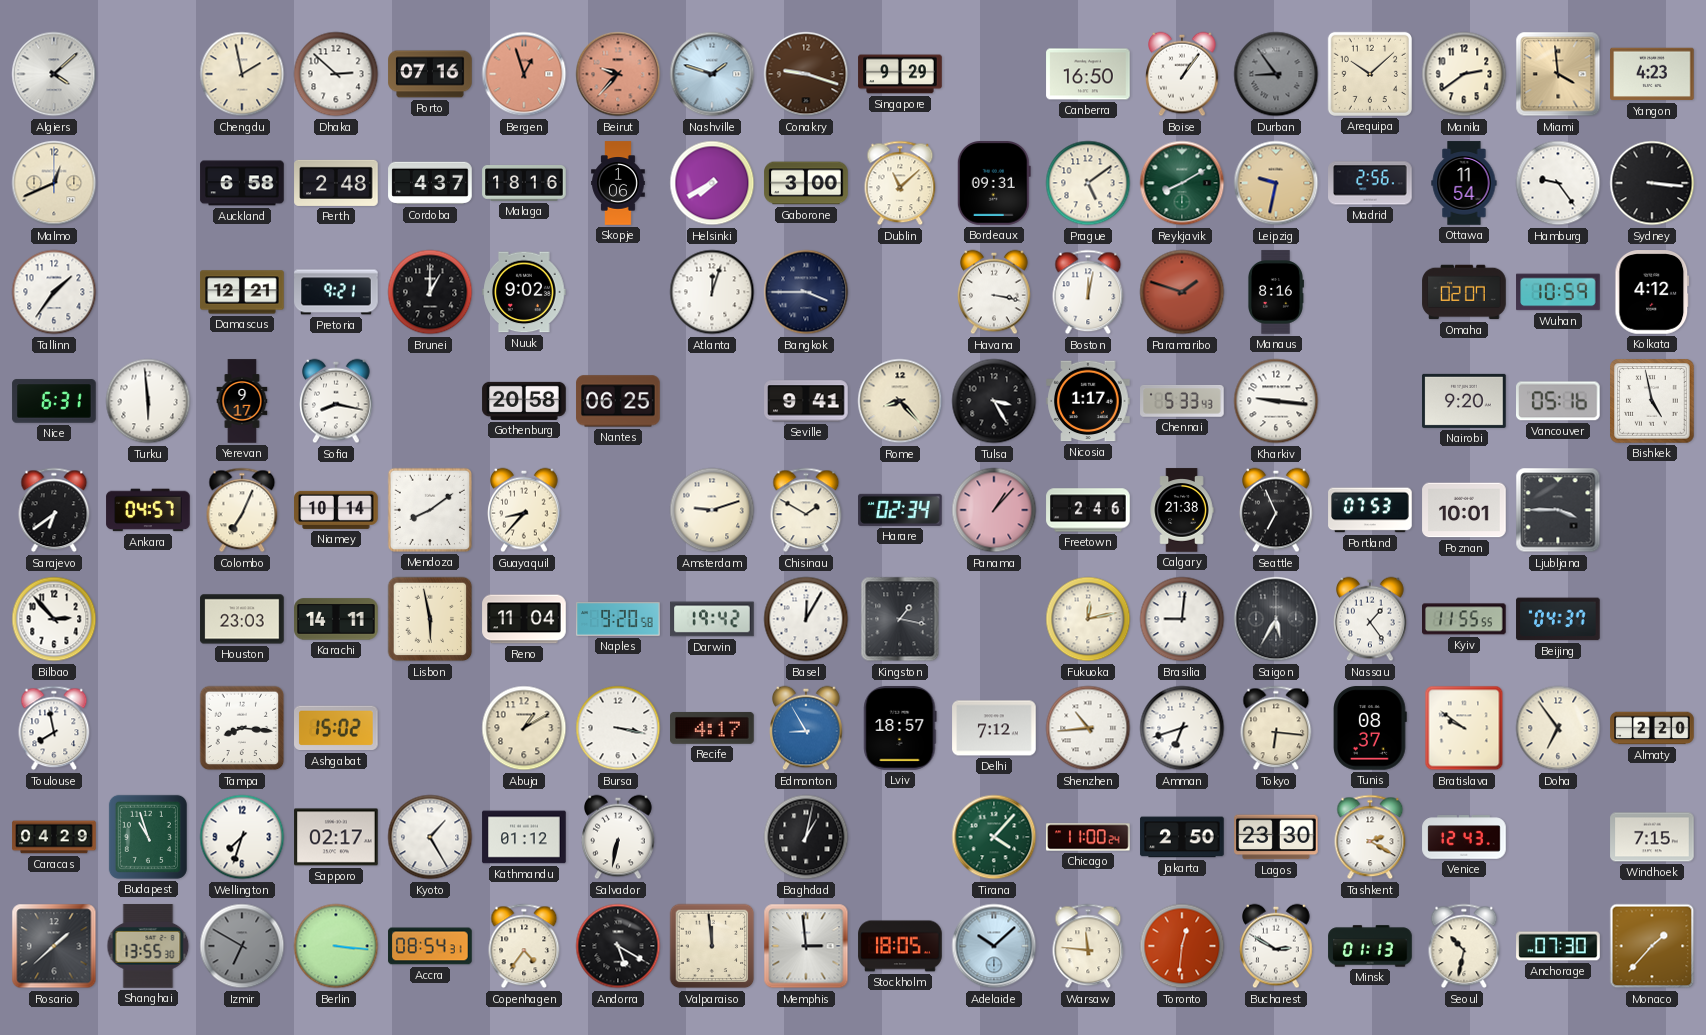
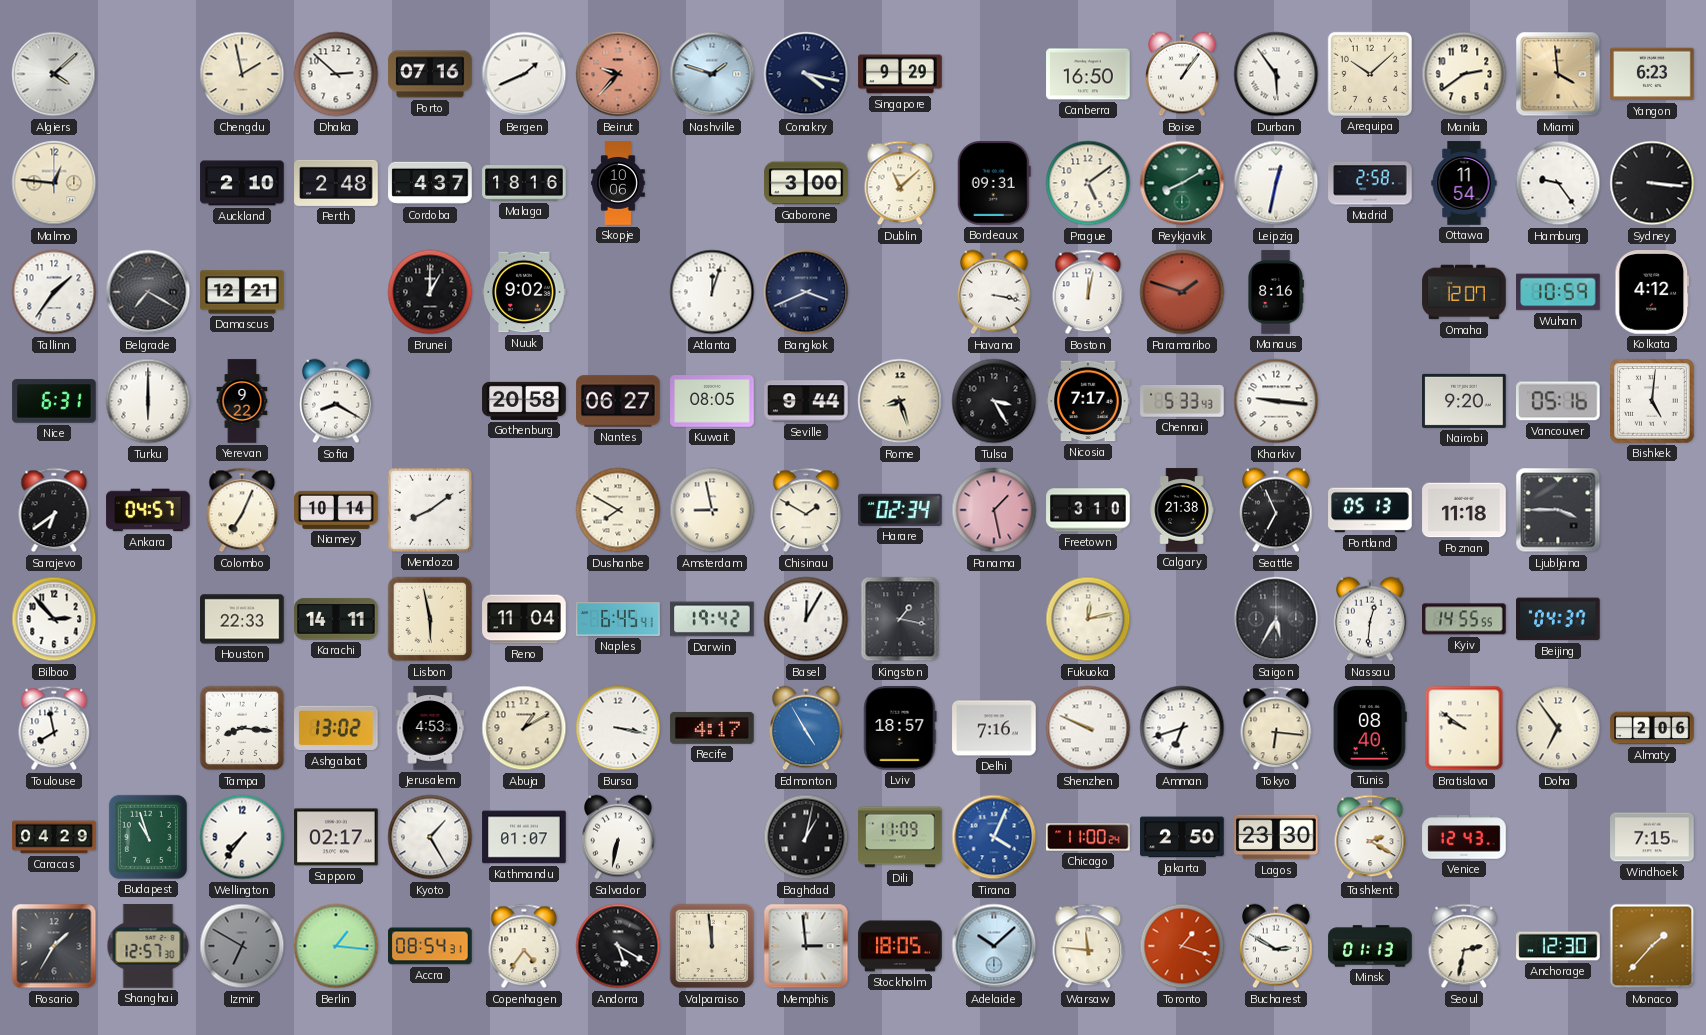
Bergen: 12:57 -> 1:41 (524, 74)
Bergen dial: salmon -> white (524, 74)
Conakry: 9:18 -> 4:17 (806, 74)
Conakry dial: brown -> navy (806, 74)
Durban: 8:54 -> 5:54 (1276, 74)
Durban dial: grey -> white (1276, 74)
Yangon: 4:23 -> 6:23 (1652, 74)
Malmo: 12:41 -> 12:46 (54, 183)
Auckland: 6:58 -> 2:10 (242, 183)
Skopje: 1:06 -> 10:06 (618, 183)
Helsinki: 7:40 -> none (712, 183)
Leipzig: 9:32 -> 12:32 (1276, 183)
Leipzig dial: champagne -> white (1276, 183)
Madrid: 2:56 -> 2:58 (1370, 183)
Belgrade: none -> 7:20 (148, 292)
Pretoria: 9:21 -> none (336, 292)
Bangkok: 3:45 -> 3:41 (806, 292)
Omaha: 02:07 -> 12:07 (1464, 292)
Turku: 5:59 -> 6:00 (148, 401)
Yerevan: 9:17 -> 9:22 (242, 401)
Sofia: 8:17 -> 8:20 (336, 401)
Nantes: 06:25 -> 06:27 (618, 401)
Kuwait: none -> 08:05 (712, 401)
Seville: 9:41 -> 9:44 (806, 401)
Rome: 8:23 -> 8:27 (900, 401)
Nicosia: 1:17 -> 7:17 (1088, 401)
Bishkek: 4:58 -> 5:01 (1652, 401)
Guayaquil: 8:37 -> none (524, 510)
Dushanbe: none -> 7:50 (618, 510)
Amsterdam: 9:12 -> 8:58 (712, 510)
Panama: 1:07 -> 1:28 (994, 510)
Freetown: 2:46 -> 3:10 (1088, 510)
Portland: 07:53 -> 05:13 (1370, 510)
Poznan: 10:01 -> 11:18 (1464, 510)
Houston: 23:03 -> 22:33 (242, 619)
Naples: 9:20 -> 6:45 (618, 619)
Brasilia: 9:01 -> none (1182, 619)
Nassau: 1:24 -> 12:31 (1370, 619)
Kyiv: 11:55 -> 14:55 (1465, 619)
Ashgabat: 15:02 -> 13:02 (337, 728)
Jerusalem: none -> 4:53 (430, 728)
Edmonton: 8:55 -> 4:55 (806, 728)
Delhi: 7:12 -> 7:16 (994, 728)
Shenzhen: 10:44 -> 9:49 (1088, 728)
Tunis: 08:37 -> 08:40 (1371, 728)
Almaty: 2:20 -> 2:06 (1652, 728)
Wellington: 7:33 -> 7:36 (242, 837)
Kathmandu: 01:12 -> 01:07 (524, 837)
Dili: none -> 11:09 (900, 837)
Tirana: 4:07 -> 4:04 (994, 837)
Tirana dial: green -> blue (994, 837)
Rosario: 1:38 -> 1:35 (54, 946)
Shanghai: 13:55 -> 12:57 (148, 946)
Berlin: 3:16 -> 1:16 (336, 946)
Toronto: 12:31 -> 1:18 (1182, 946)
Seoul: 10:32 -> 2:32 (1464, 946)
Anchorage: 07:30 -> 12:30 (1558, 946)
